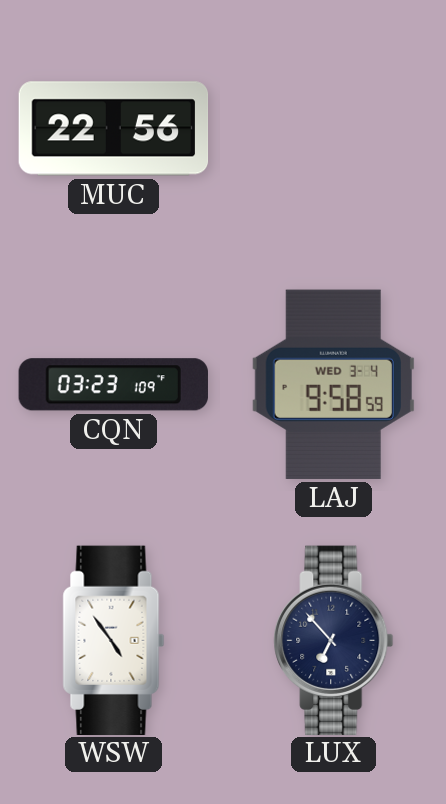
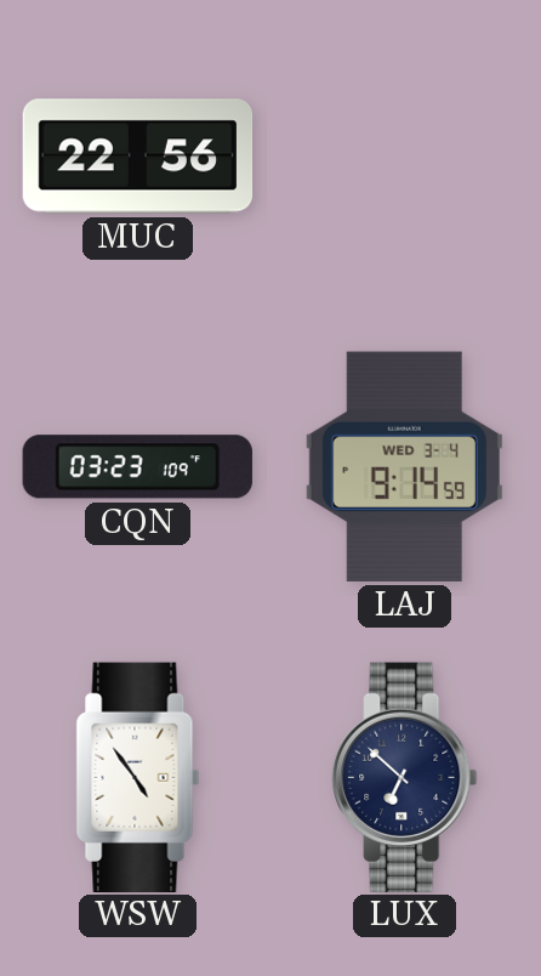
LAJ: 9:58 -> 9:14 (404, 466)
LUX: 6:53 -> 6:52 (405, 777)
